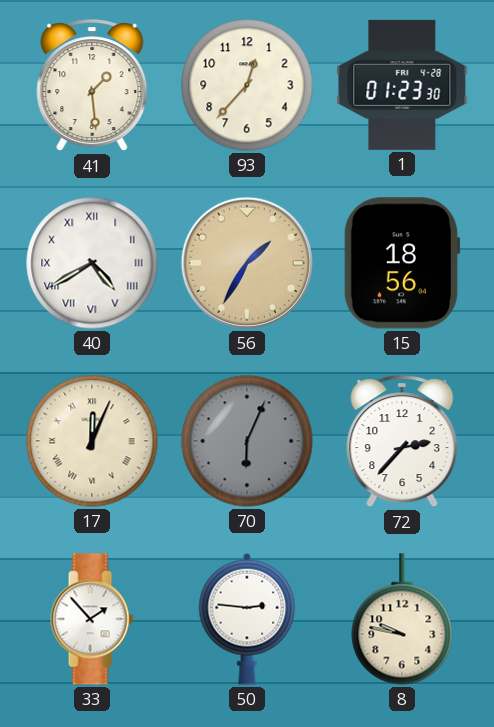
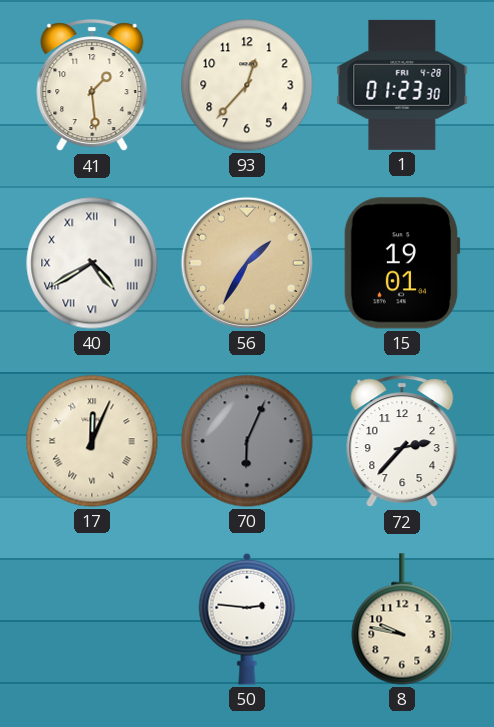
15: 18:56 -> 19:01 (402, 263)
33: 1:53 -> none (92, 619)
